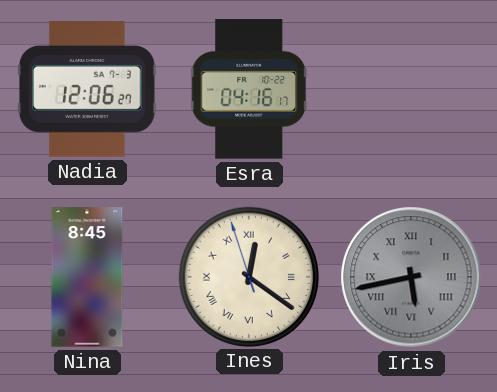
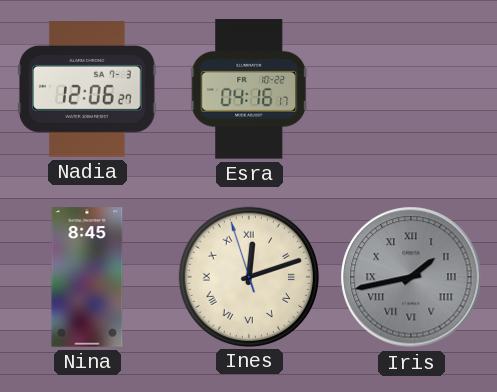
Ines: 12:20 -> 12:11 (248, 276)
Iris: 5:43 -> 1:43 (411, 277)
